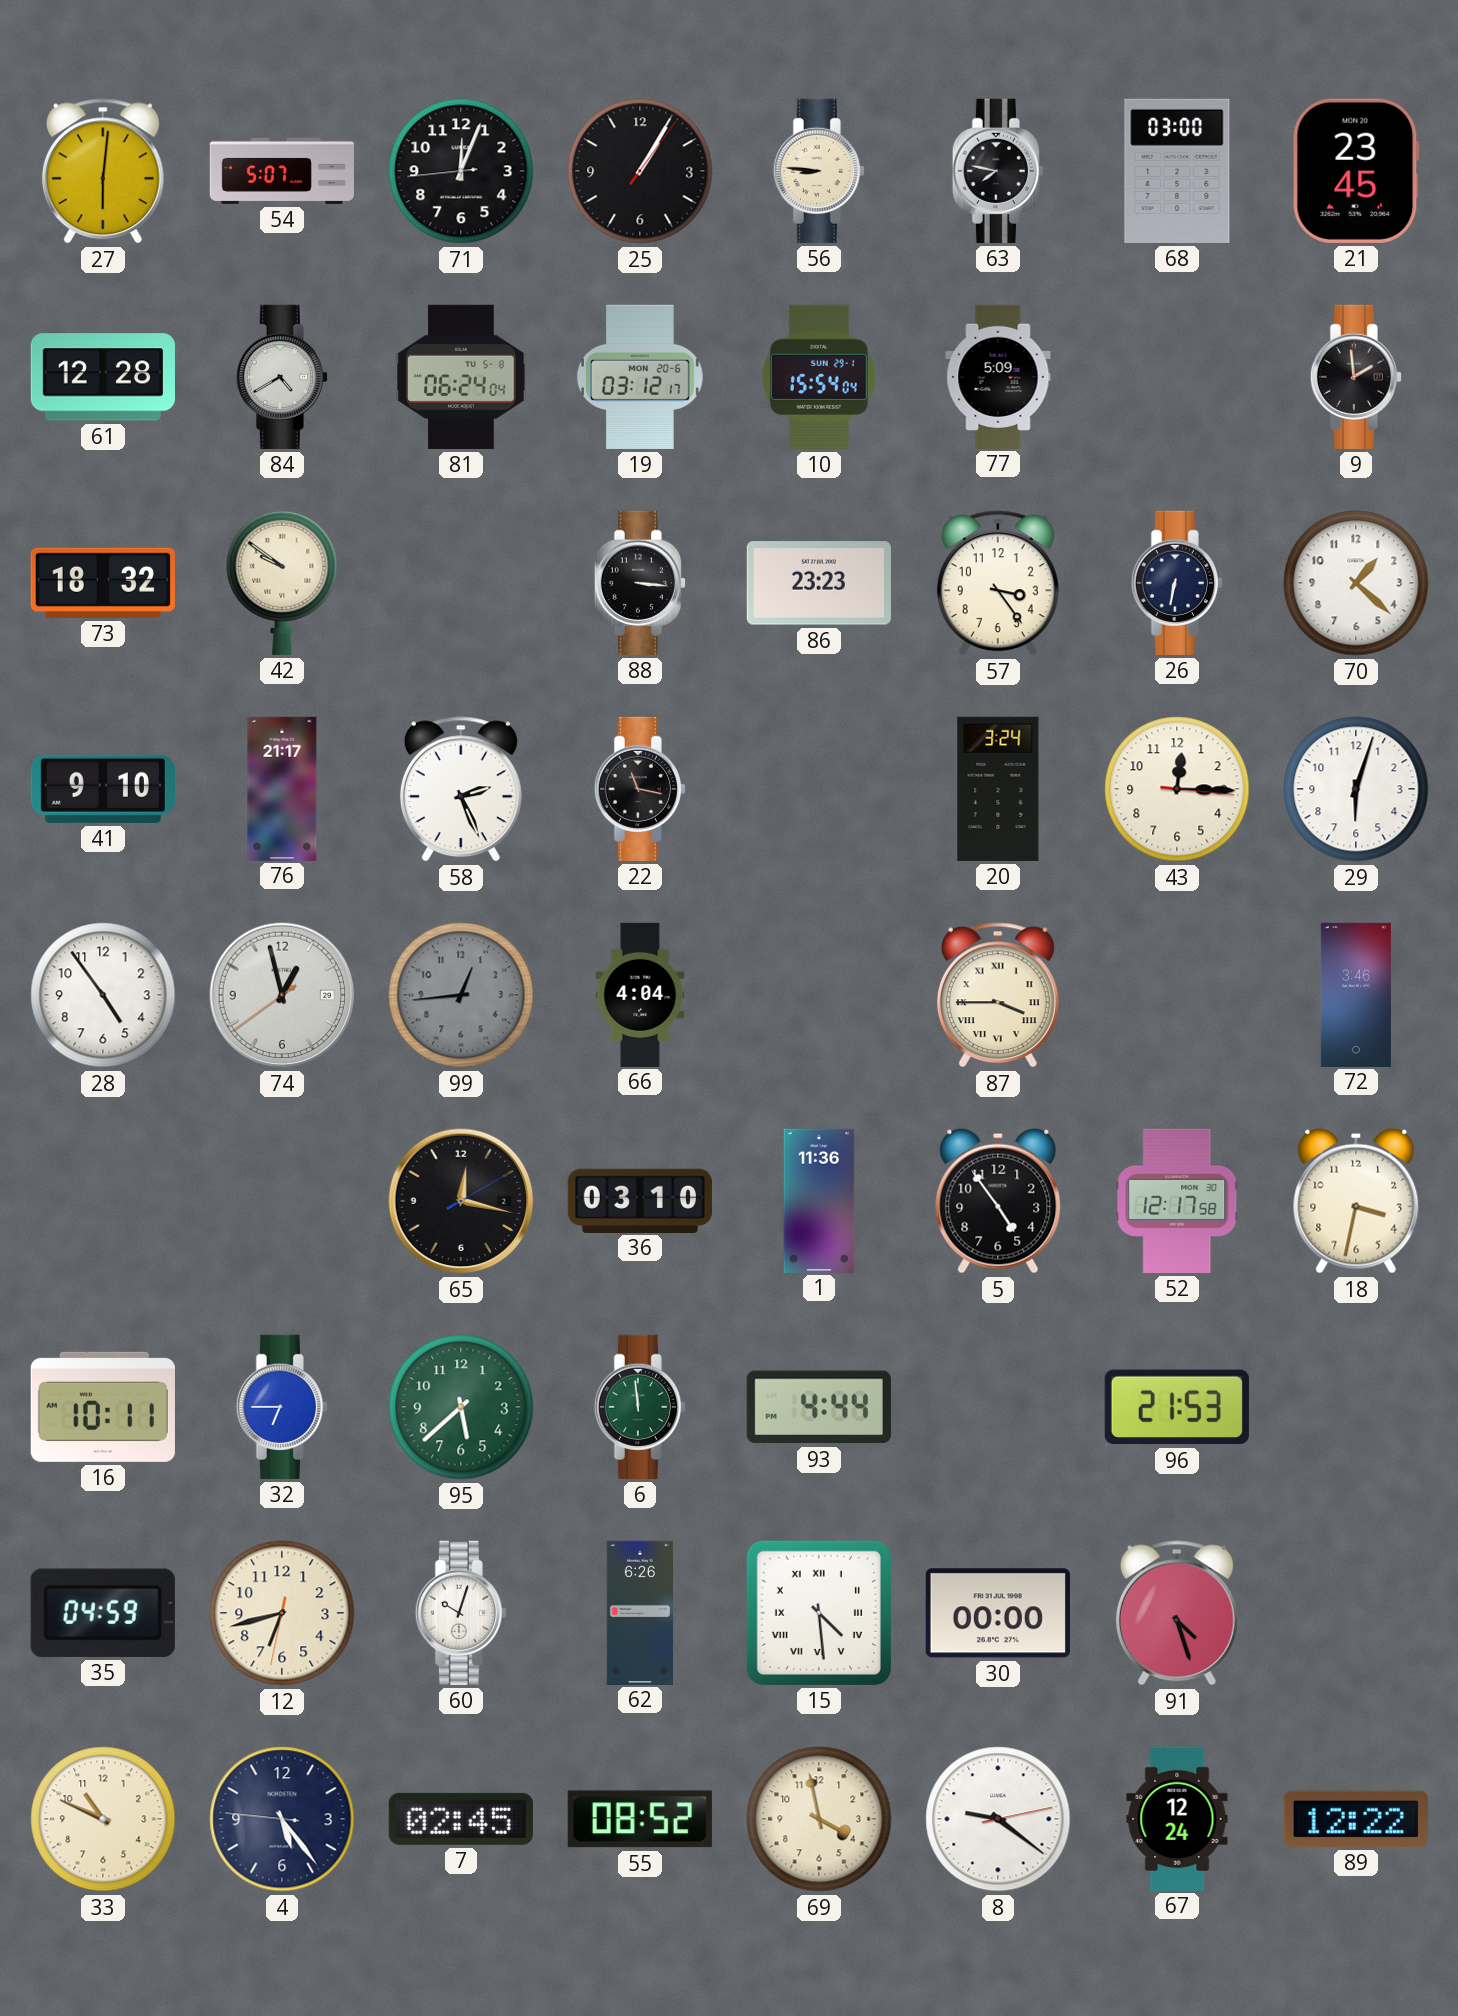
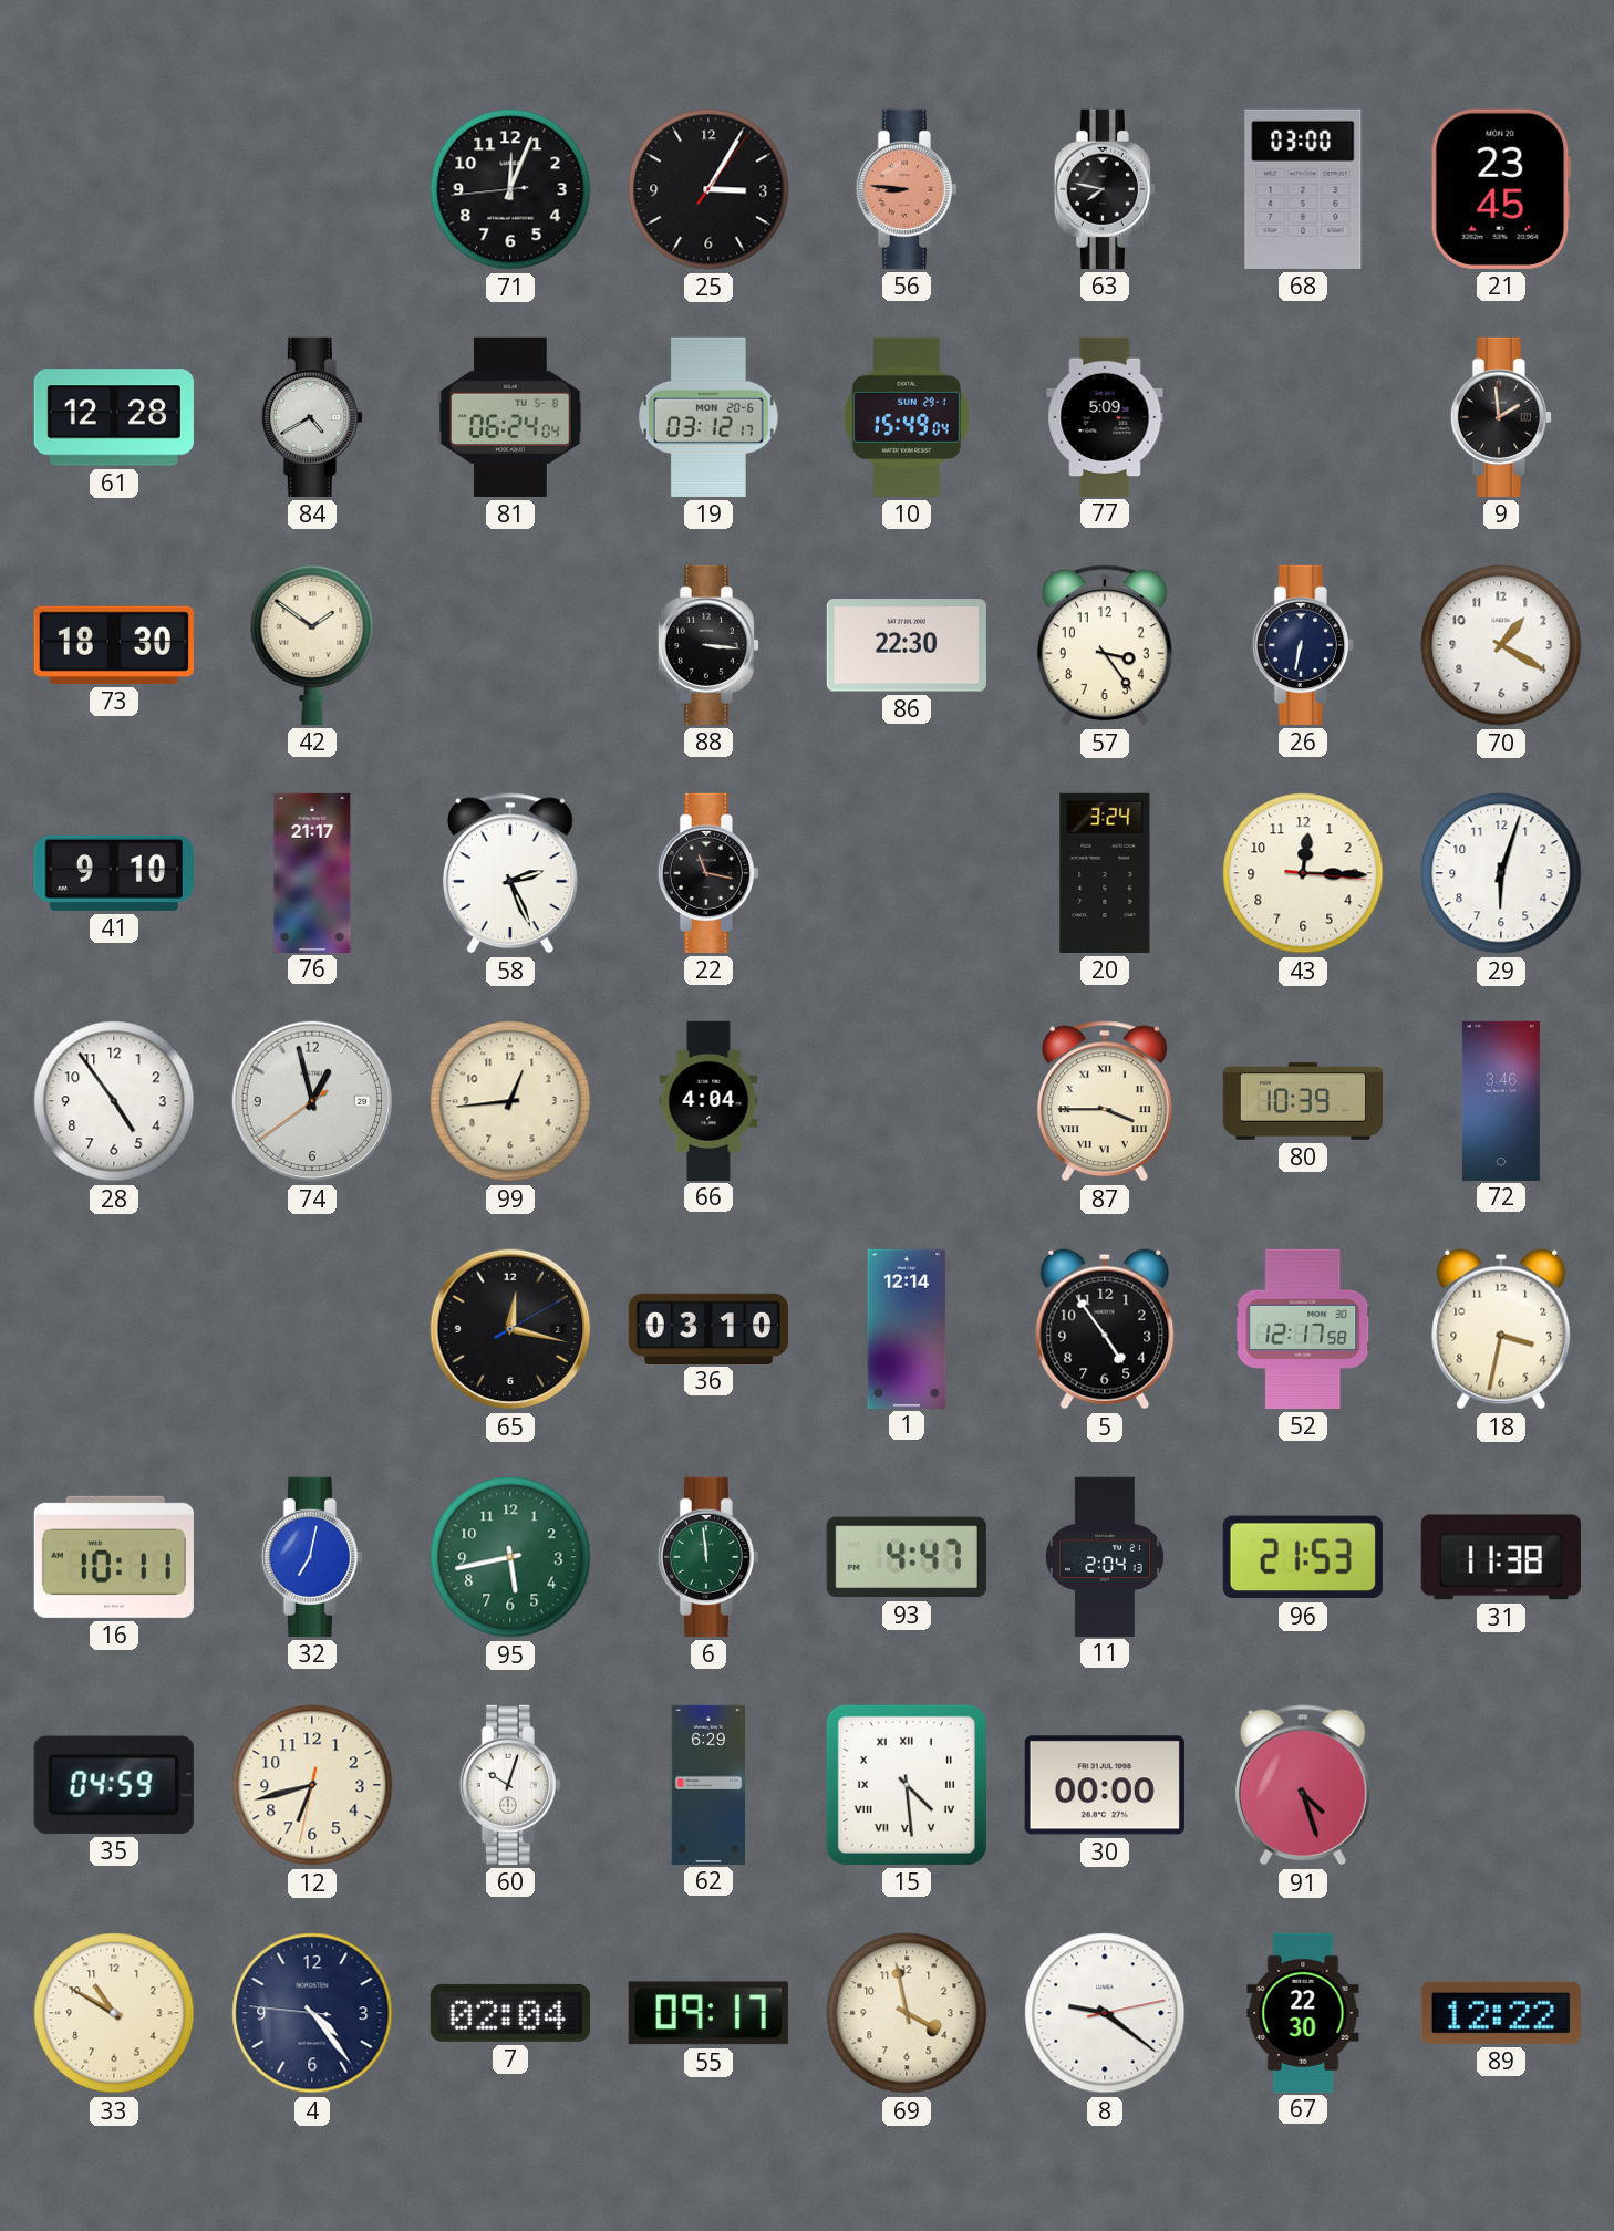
27: 6:01 -> none (103, 171)
54: 5:07 -> none (281, 171)
25: 1:05 -> 3:05 (708, 189)
56 dial: cream -> salmon (907, 189)
10: 15:54 -> 15:49 (907, 417)
73: 18:32 -> 18:30 (114, 645)
42: 9:51 -> 1:51 (312, 644)
86: 23:23 -> 22:30 (907, 645)
70: 1:22 -> 1:20 (1501, 645)
99 dial: grey -> cream (510, 1101)
80: none -> 10:39 (1302, 1101)
1: 11:36 -> 12:14 (907, 1328)
32: 6:45 -> 7:02 (312, 1557)
95: 5:38 -> 5:43 (510, 1557)
93: 4:44 -> 4:47 (907, 1557)
11: none -> 2:04 (1105, 1556)
31: none -> 11:38 (1501, 1557)
62: 6:26 -> 6:29 (708, 1784)
33: 10:49 -> 10:50 (114, 2013)
4: 5:23 -> 4:23 (312, 2013)
7: 02:45 -> 02:04 (510, 2013)
55: 08:52 -> 09:17 (708, 2013)
67: 12:24 -> 22:30 (1303, 2012)
